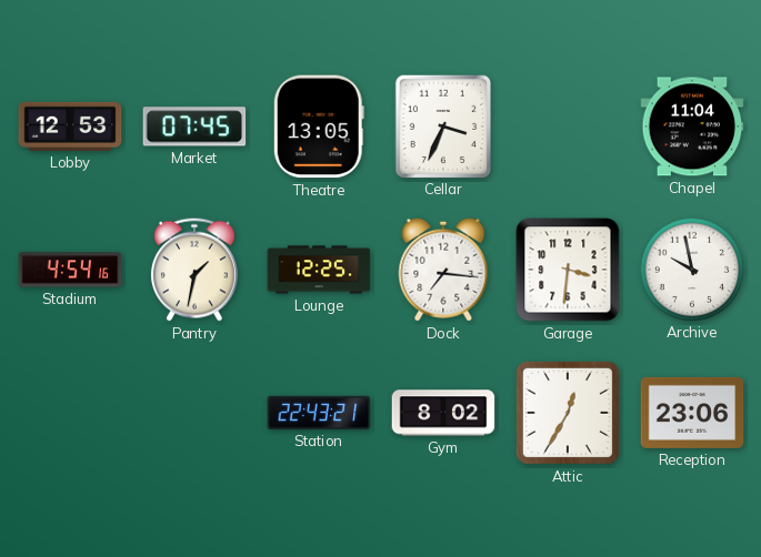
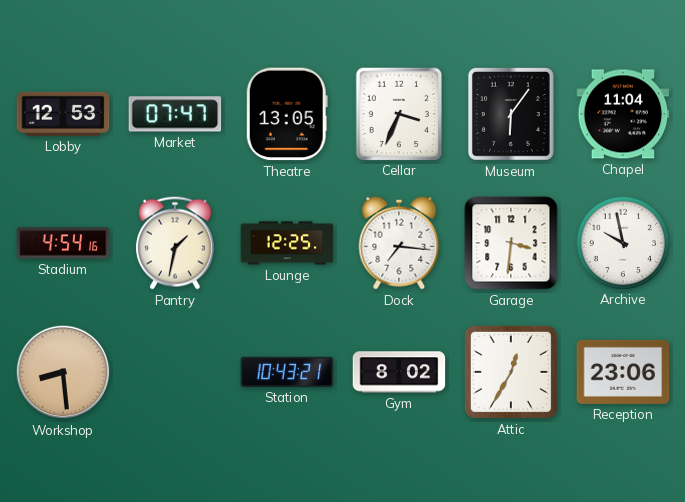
Market: 07:45 -> 07:47 (175, 114)
Museum: none -> 6:06 (512, 115)
Workshop: none -> 8:29 (63, 372)
Station: 22:43 -> 10:43 (287, 372)
